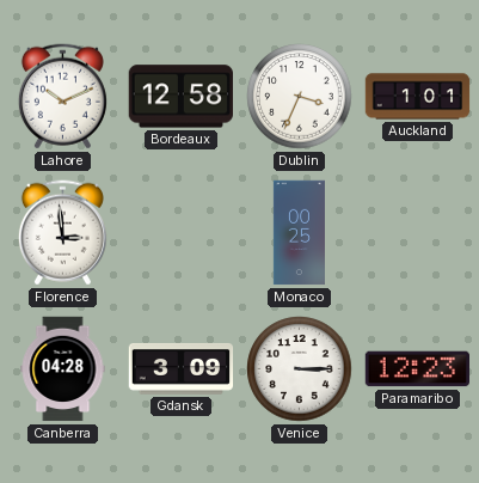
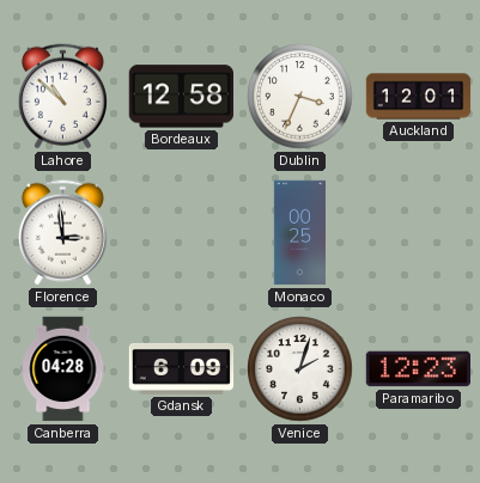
Lahore: 10:11 -> 10:52 (62, 97)
Auckland: 1:01 -> 12:01 (419, 97)
Gdansk: 3:09 -> 6:09 (182, 368)
Venice: 3:15 -> 2:03 (300, 369)
